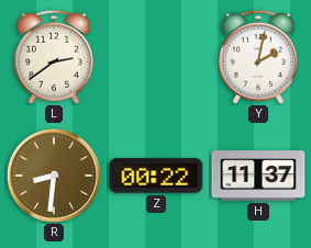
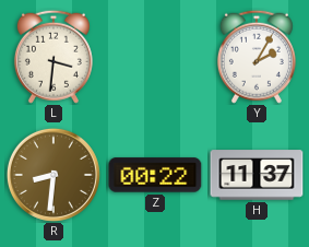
L: 2:39 -> 3:31 (54, 57)
Y: 2:02 -> 2:05 (257, 57)
